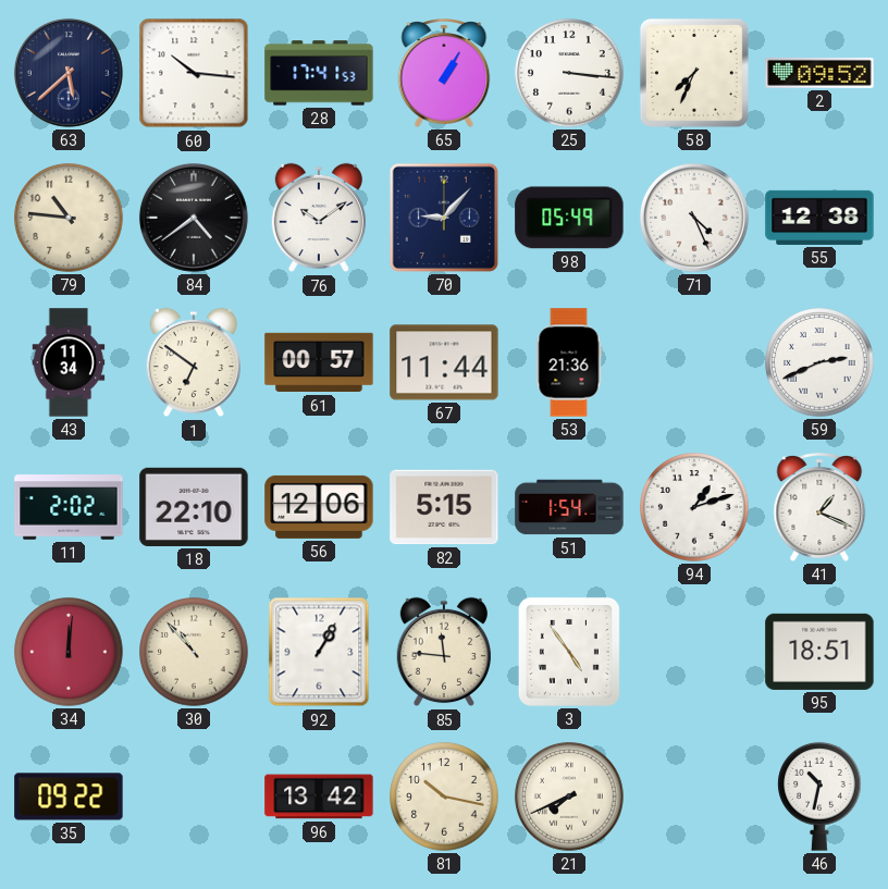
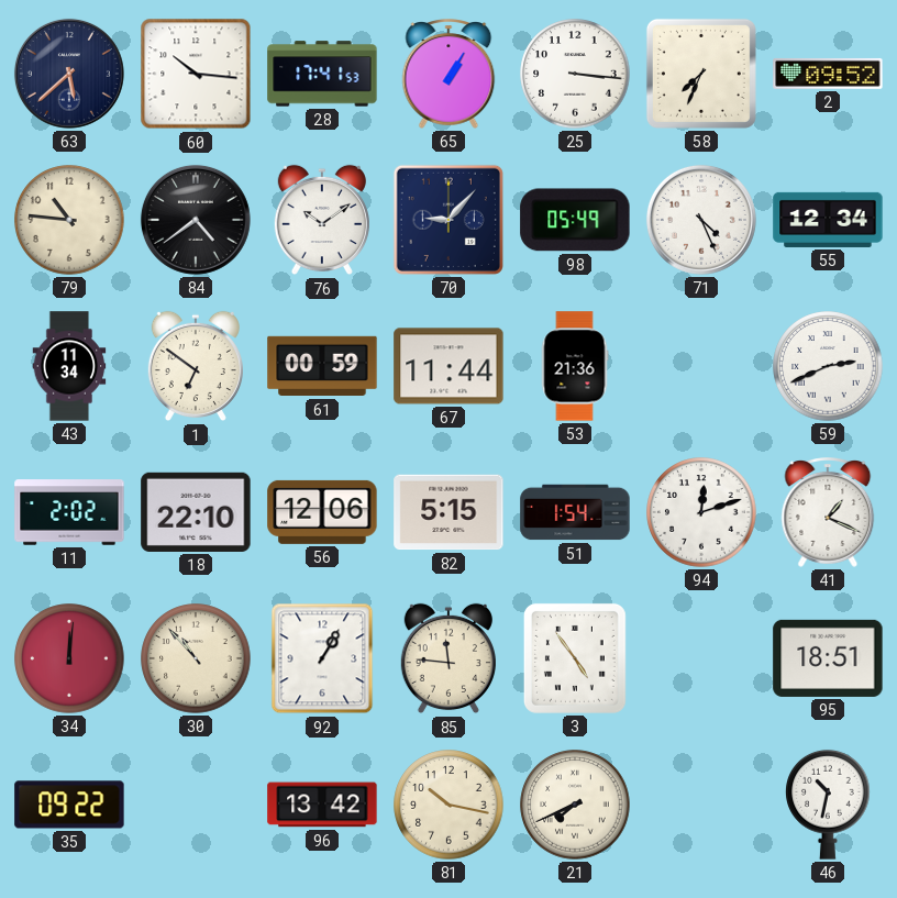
55: 12:38 -> 12:34 (828, 220)
61: 00:57 -> 00:59 (322, 366)
94: 1:12 -> 12:12 (701, 512)
